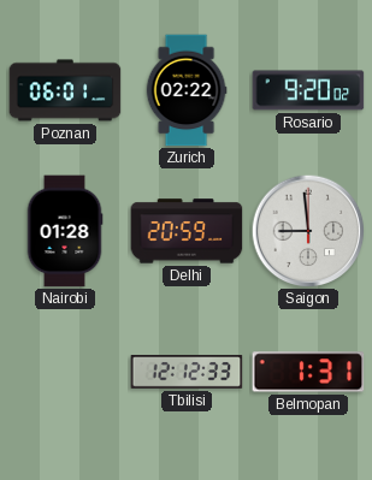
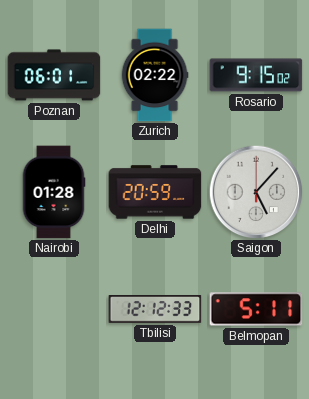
Rosario: 9:20 -> 9:15 (256, 75)
Saigon: 8:59 -> 5:07 (256, 192)
Belmopan: 1:31 -> 5:11 (256, 309)
